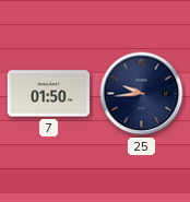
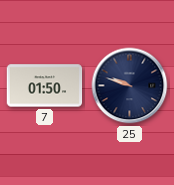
25: 9:44 -> 9:48 (130, 86)
